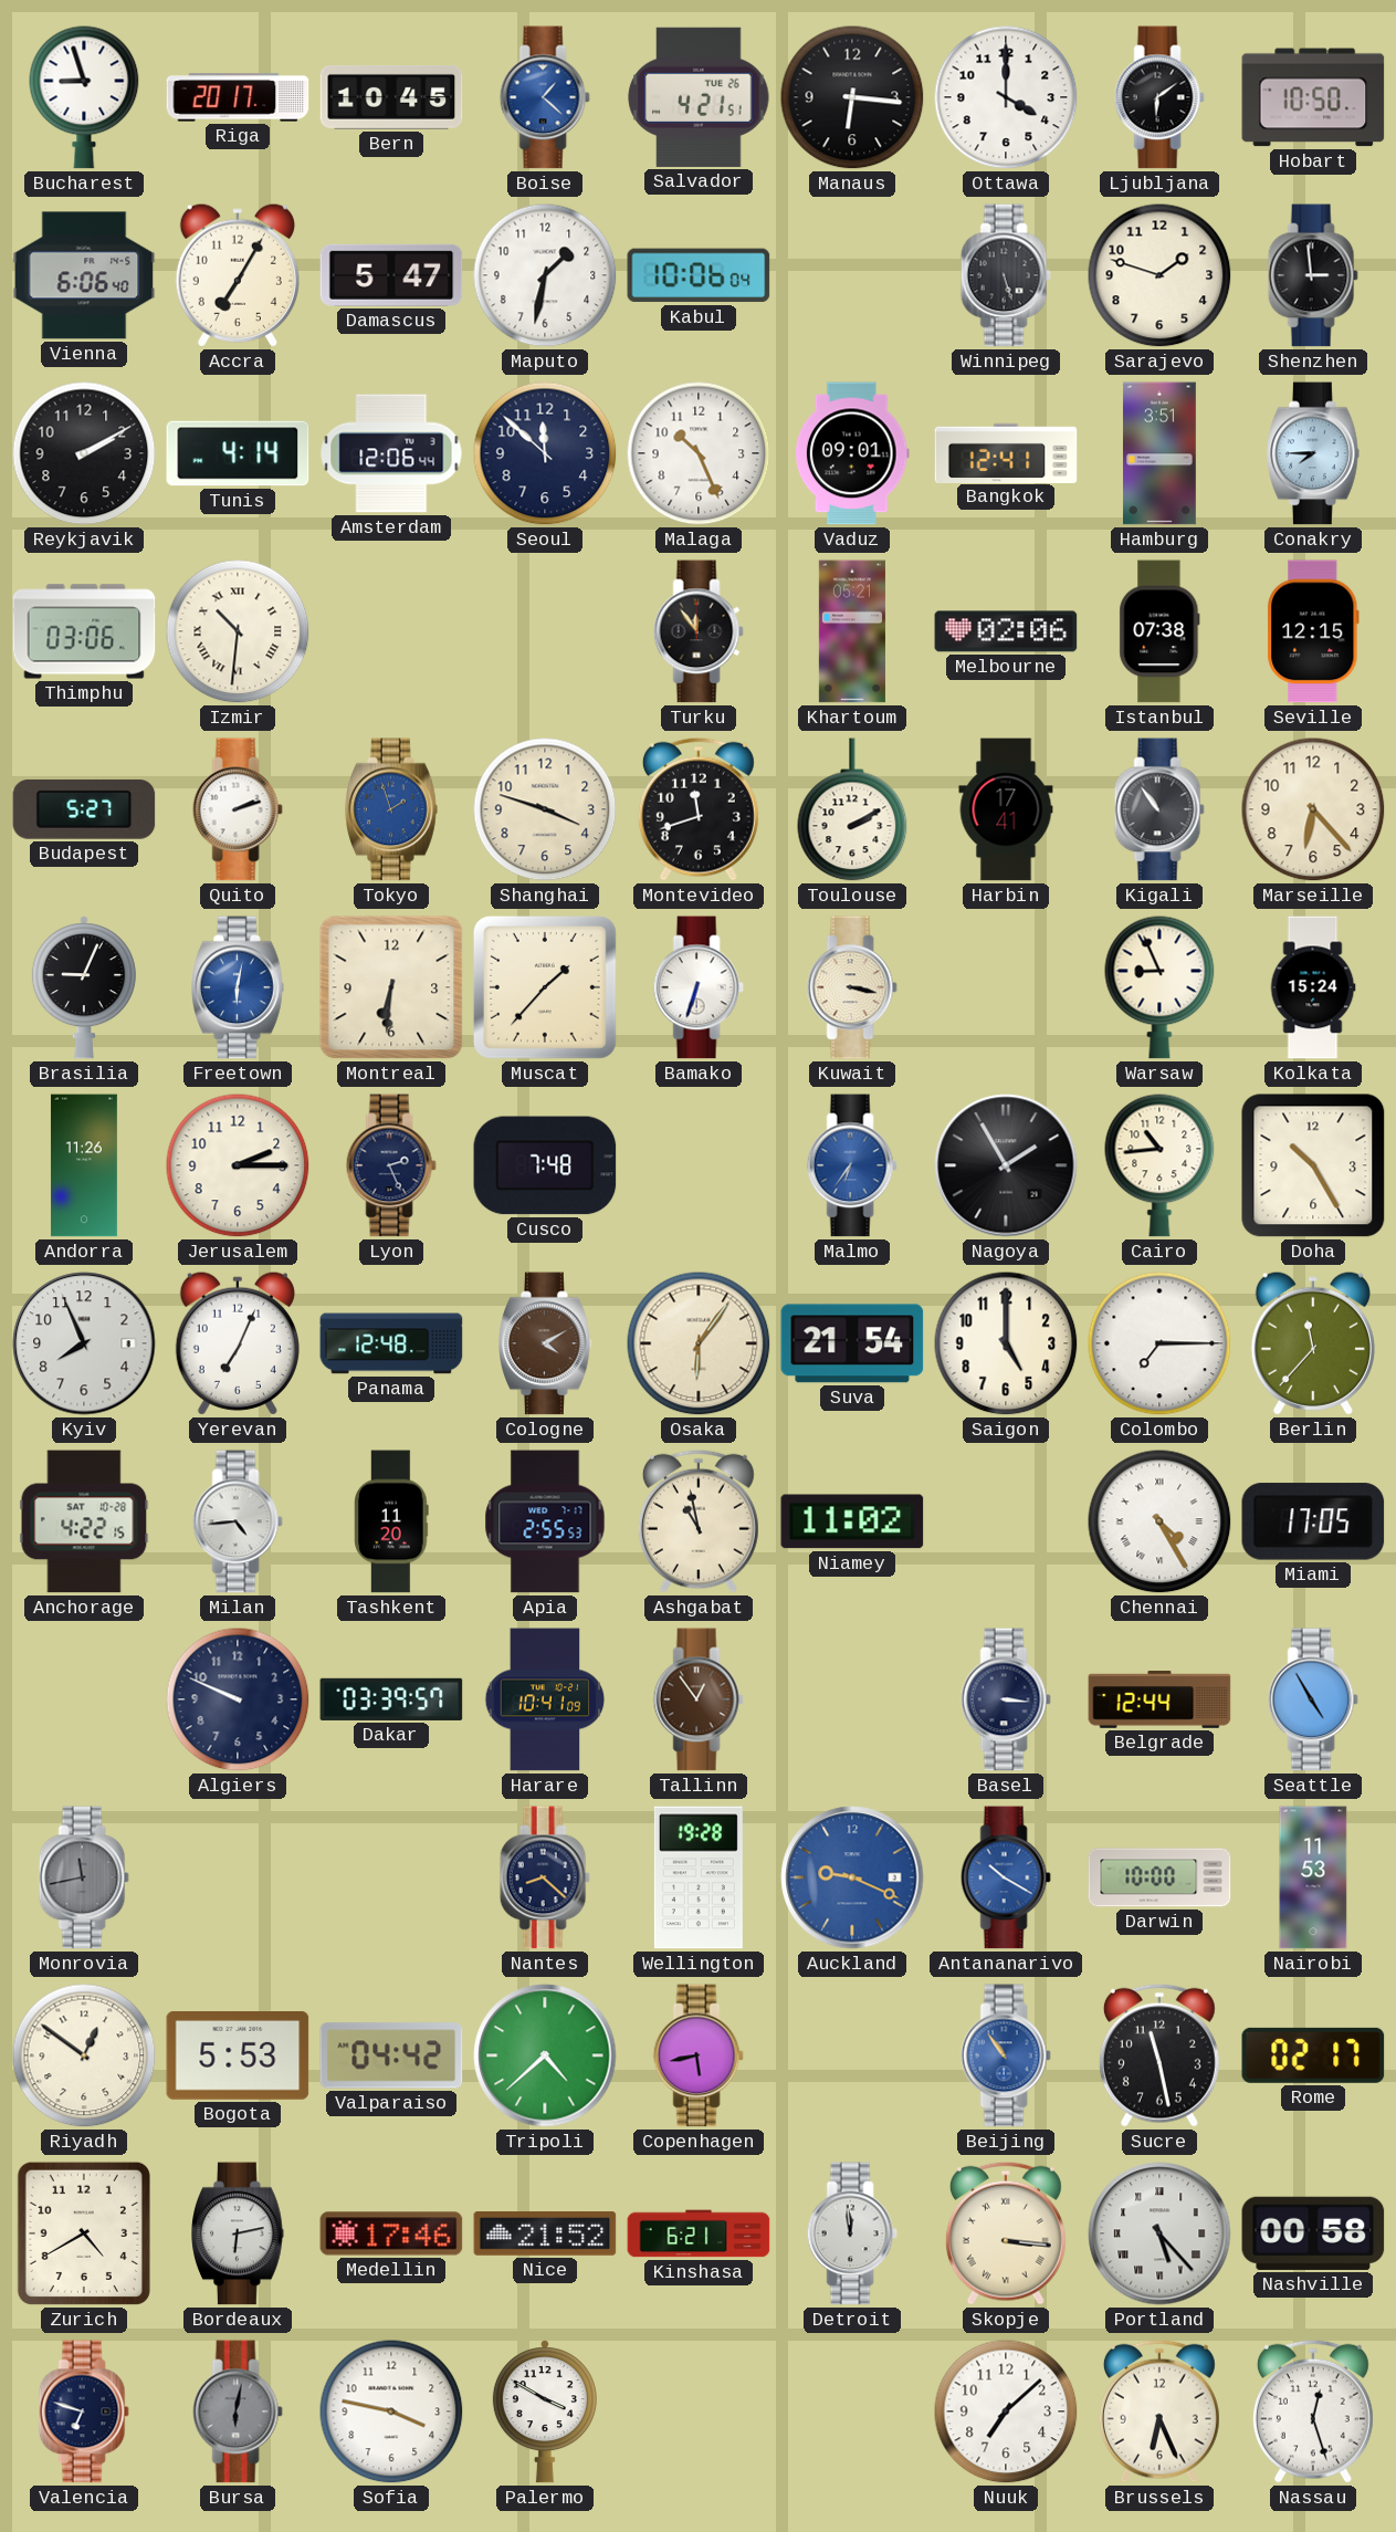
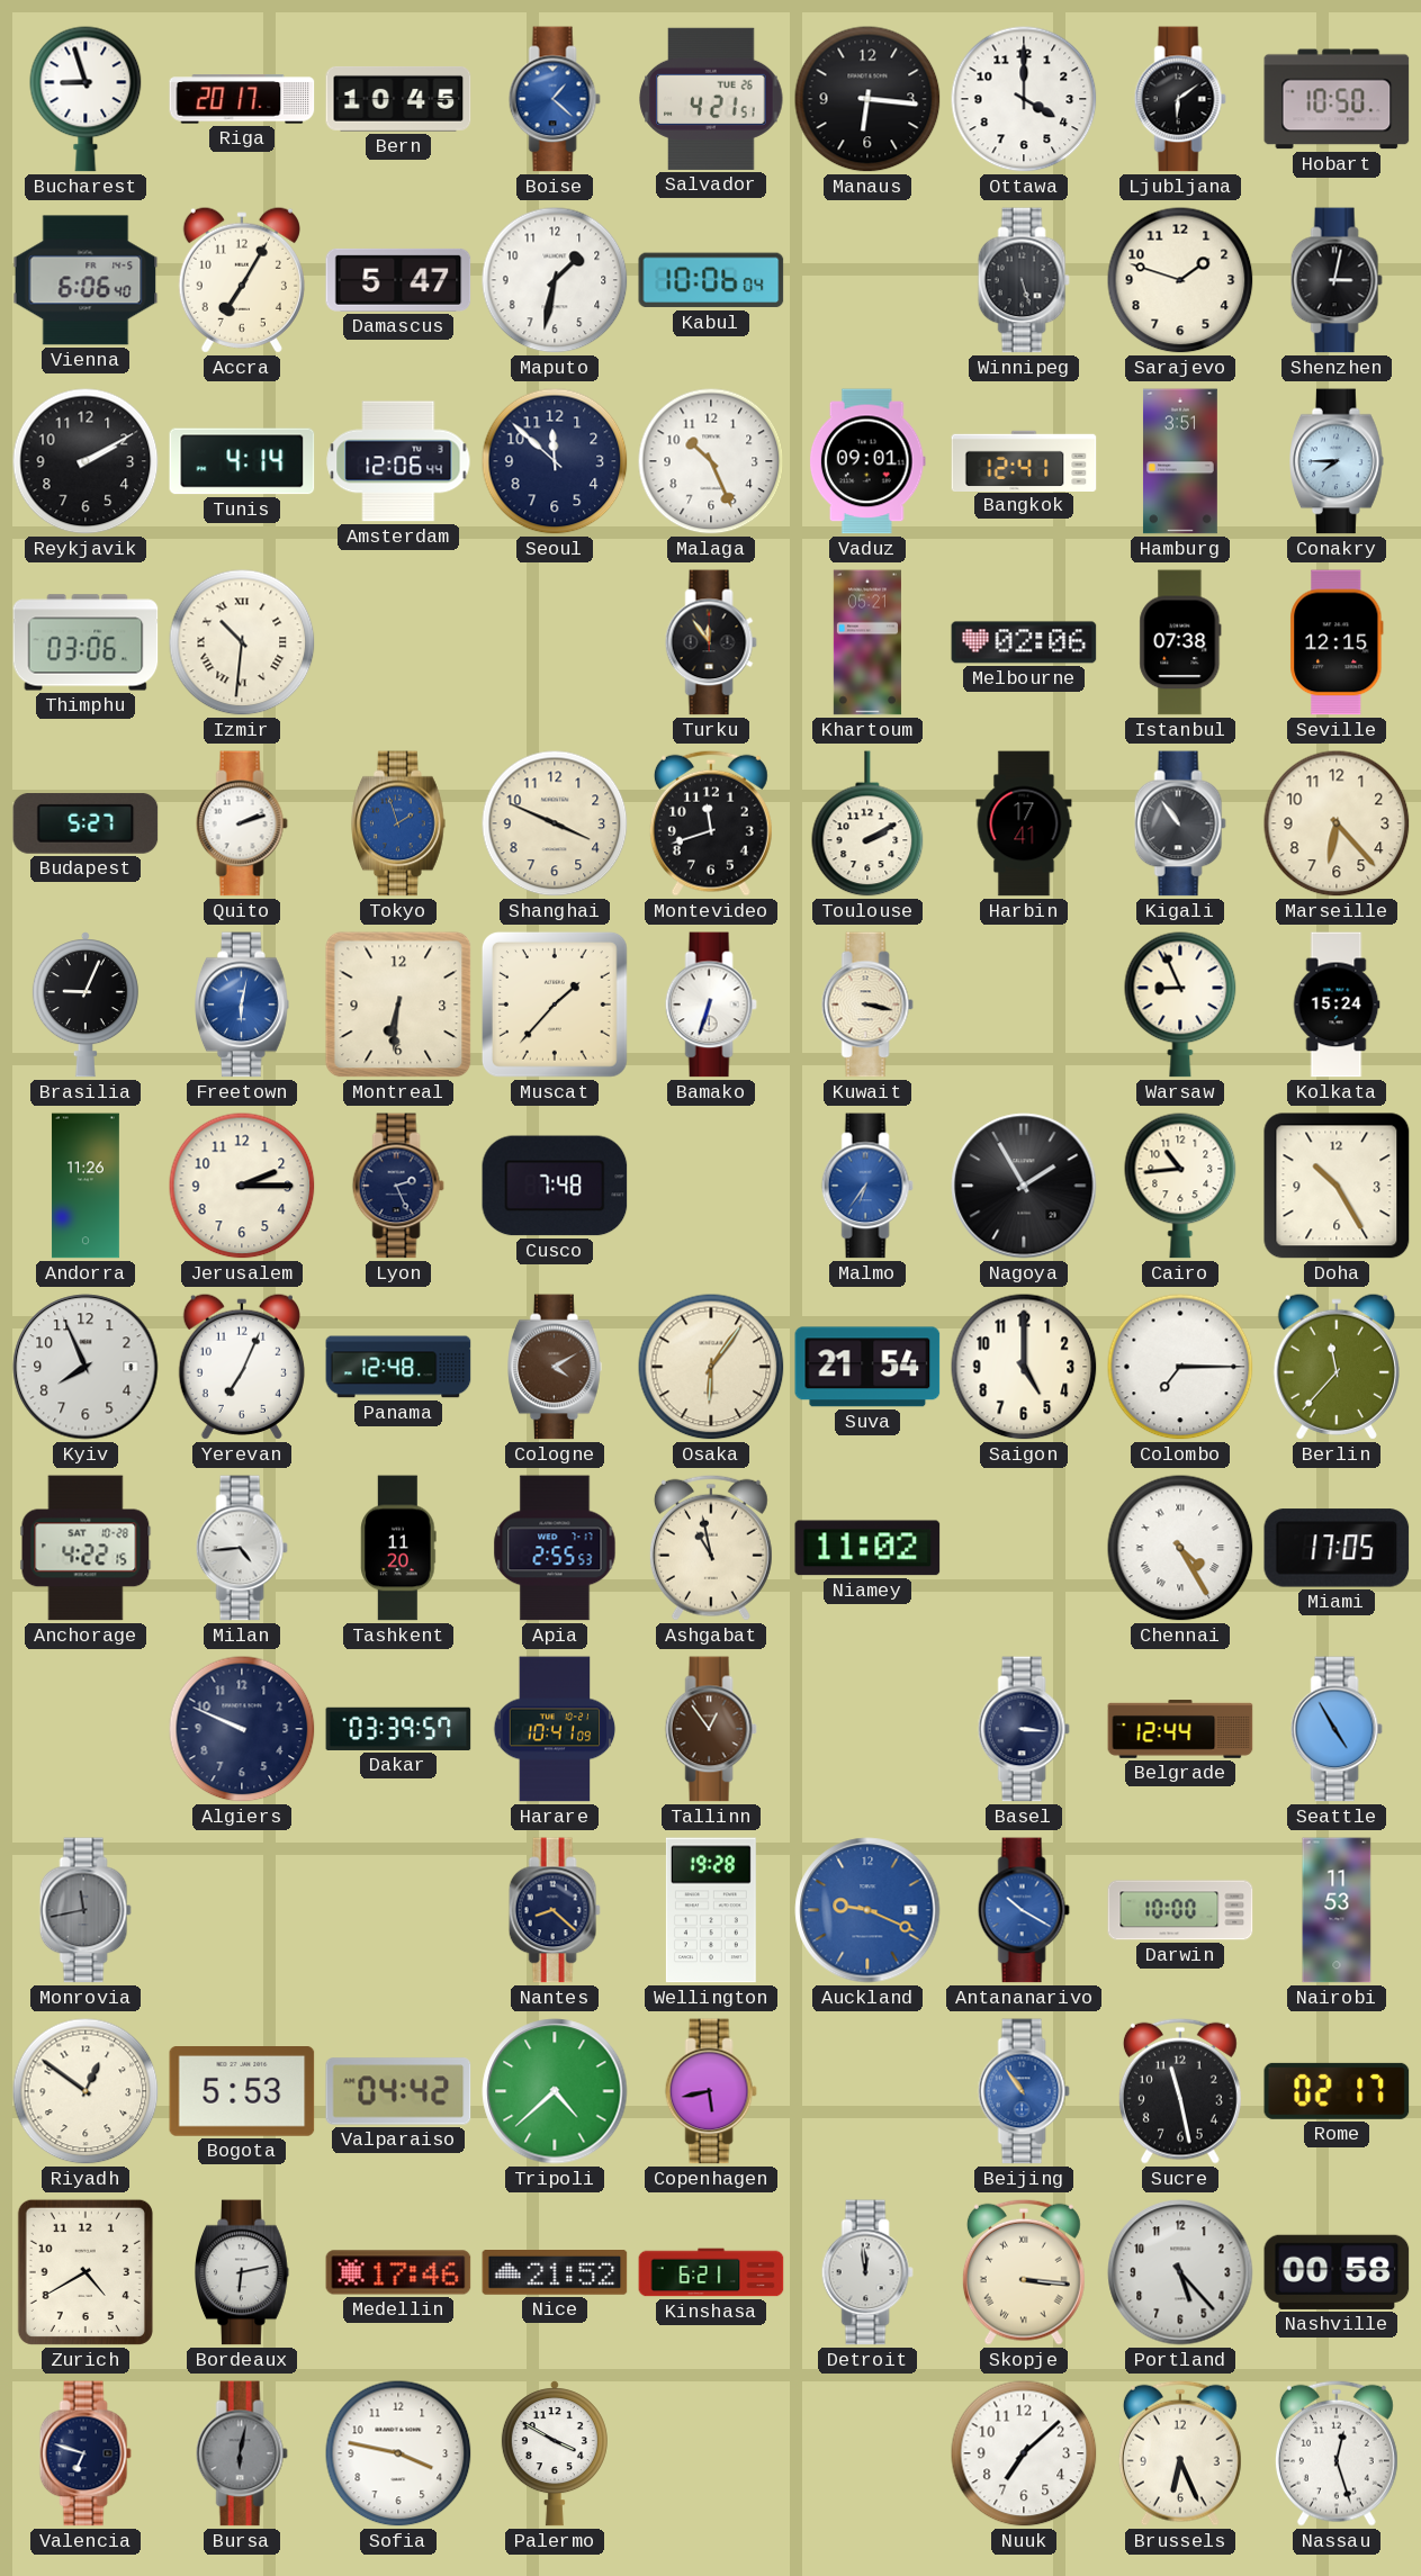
Shenzhen: 2:59 -> 3:02 (1337, 280)
Shanghai: 3:48 -> 3:49 (555, 823)
Portland numerals: Roman -> Arabic (1180, 2272)
